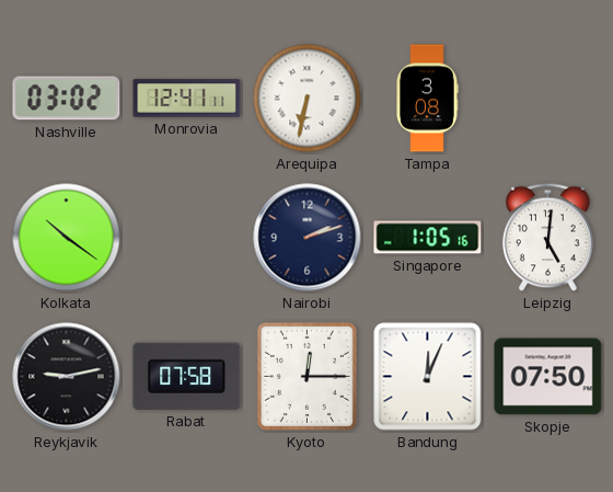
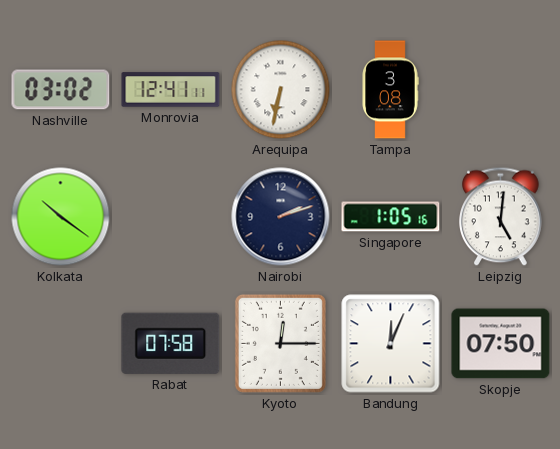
Reykjavik: 9:13 -> none (67, 377)
